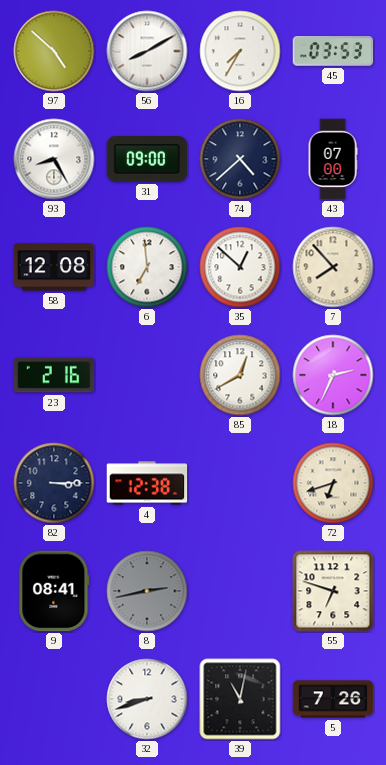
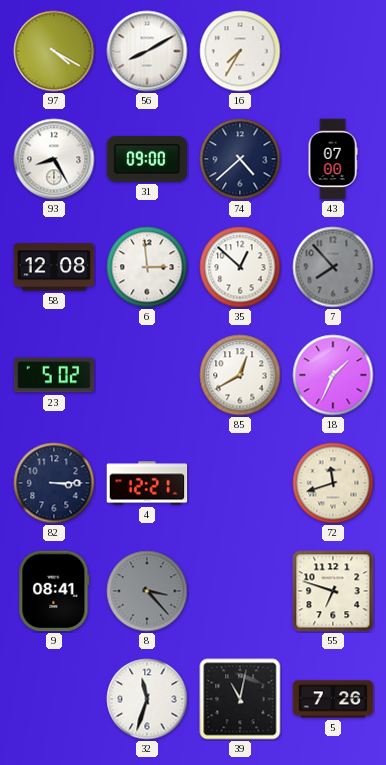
97: 4:52 -> 4:20 (54, 51)
45: 03:53 -> none (333, 51)
6: 6:59 -> 2:59 (147, 267)
7 dial: cream -> grey (333, 267)
23: 2:16 -> 5:02 (54, 375)
18: 2:34 -> 1:34 (333, 375)
4: 12:38 -> 12:21 (147, 483)
72: 6:42 -> 11:42 (333, 483)
8: 2:43 -> 3:23 (147, 591)
32: 8:42 -> 11:33 (147, 699)
